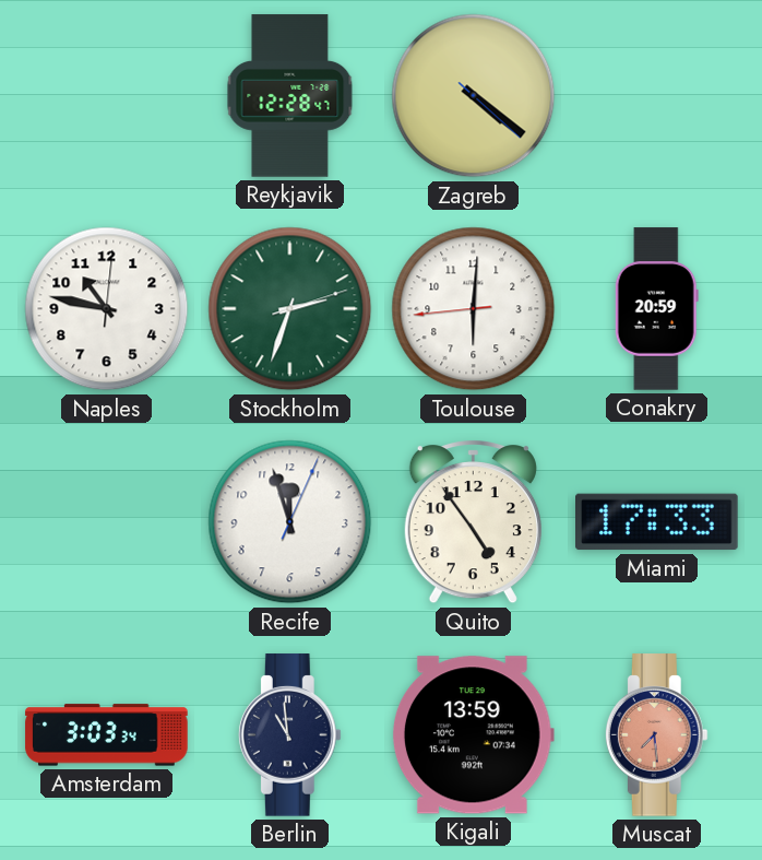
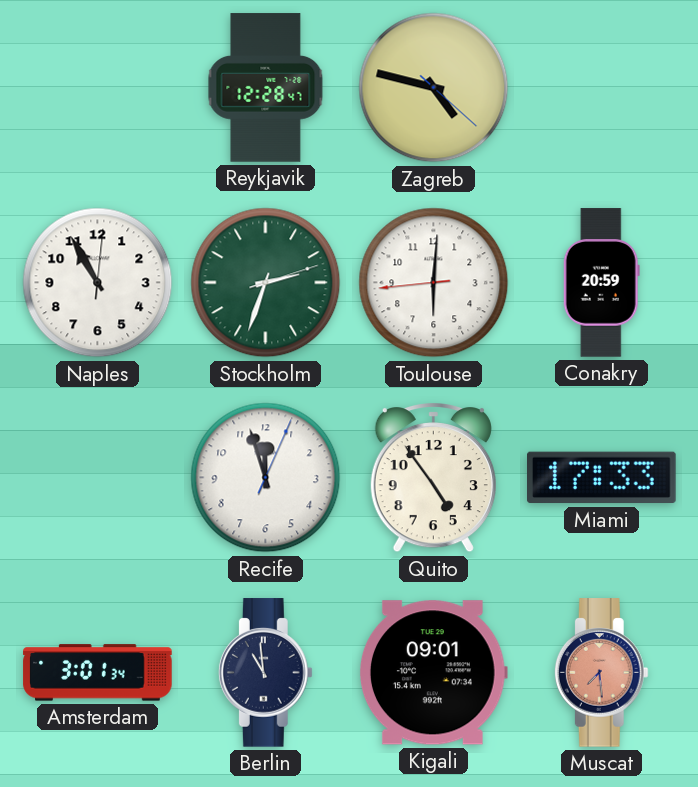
Zagreb: 4:21 -> 4:47 (434, 88)
Naples: 10:47 -> 10:55 (98, 283)
Amsterdam: 3:03 -> 3:01 (98, 673)
Kigali: 13:59 -> 09:01 (433, 673)
